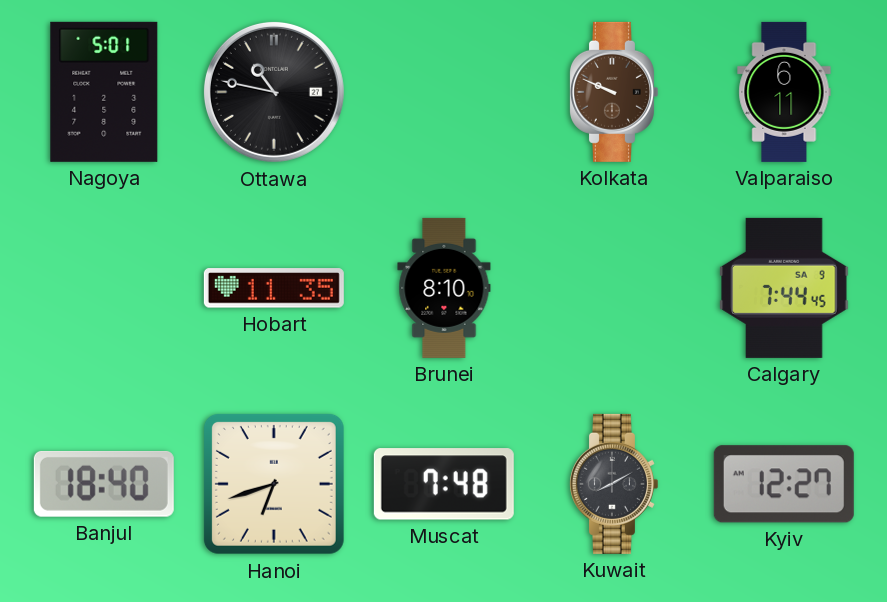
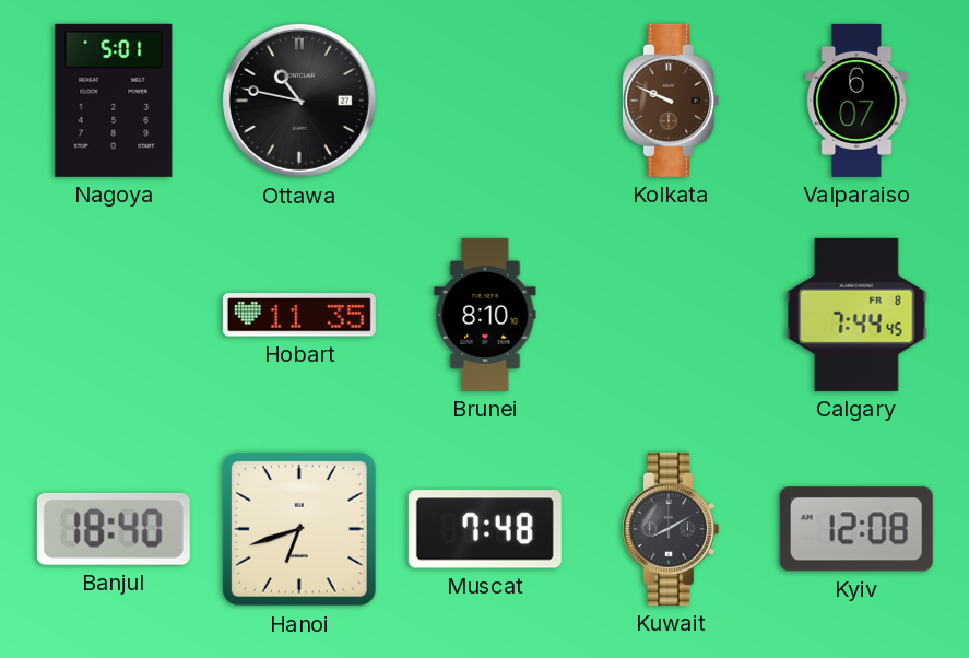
Valparaiso: 6:11 -> 6:07 (856, 101)
Calgary date: SA 9 -> FR 8 (856, 315)
Kyiv: 12:27 -> 12:08 (856, 529)
